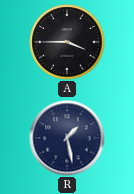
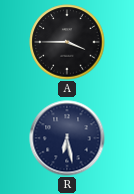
R: 1:28 -> 6:28 (67, 138)
